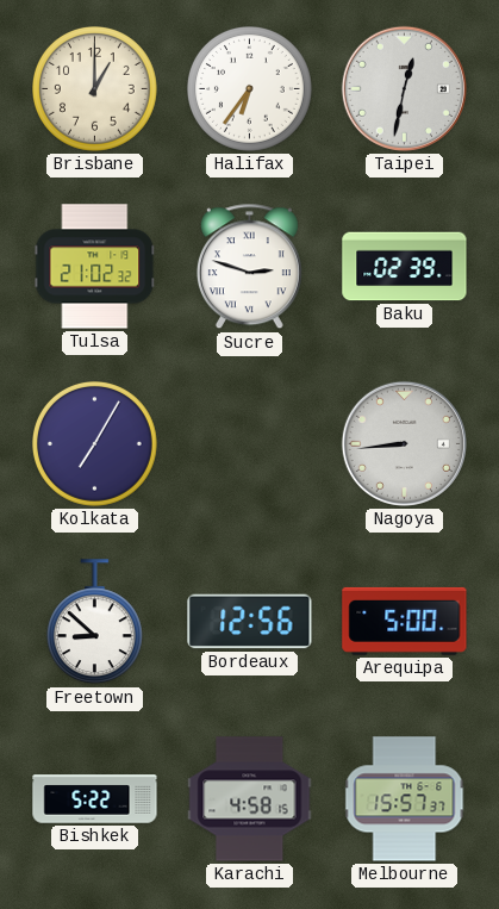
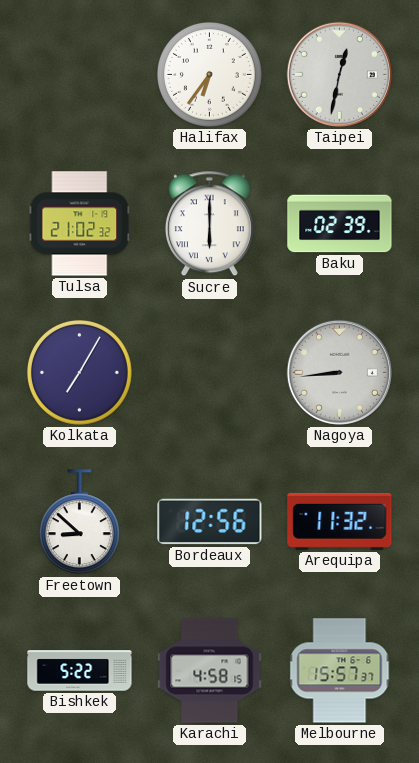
Brisbane: 1:00 -> none (95, 89)
Sucre: 2:48 -> 6:00 (209, 224)
Arequipa: 5:00 -> 11:32 (340, 521)
